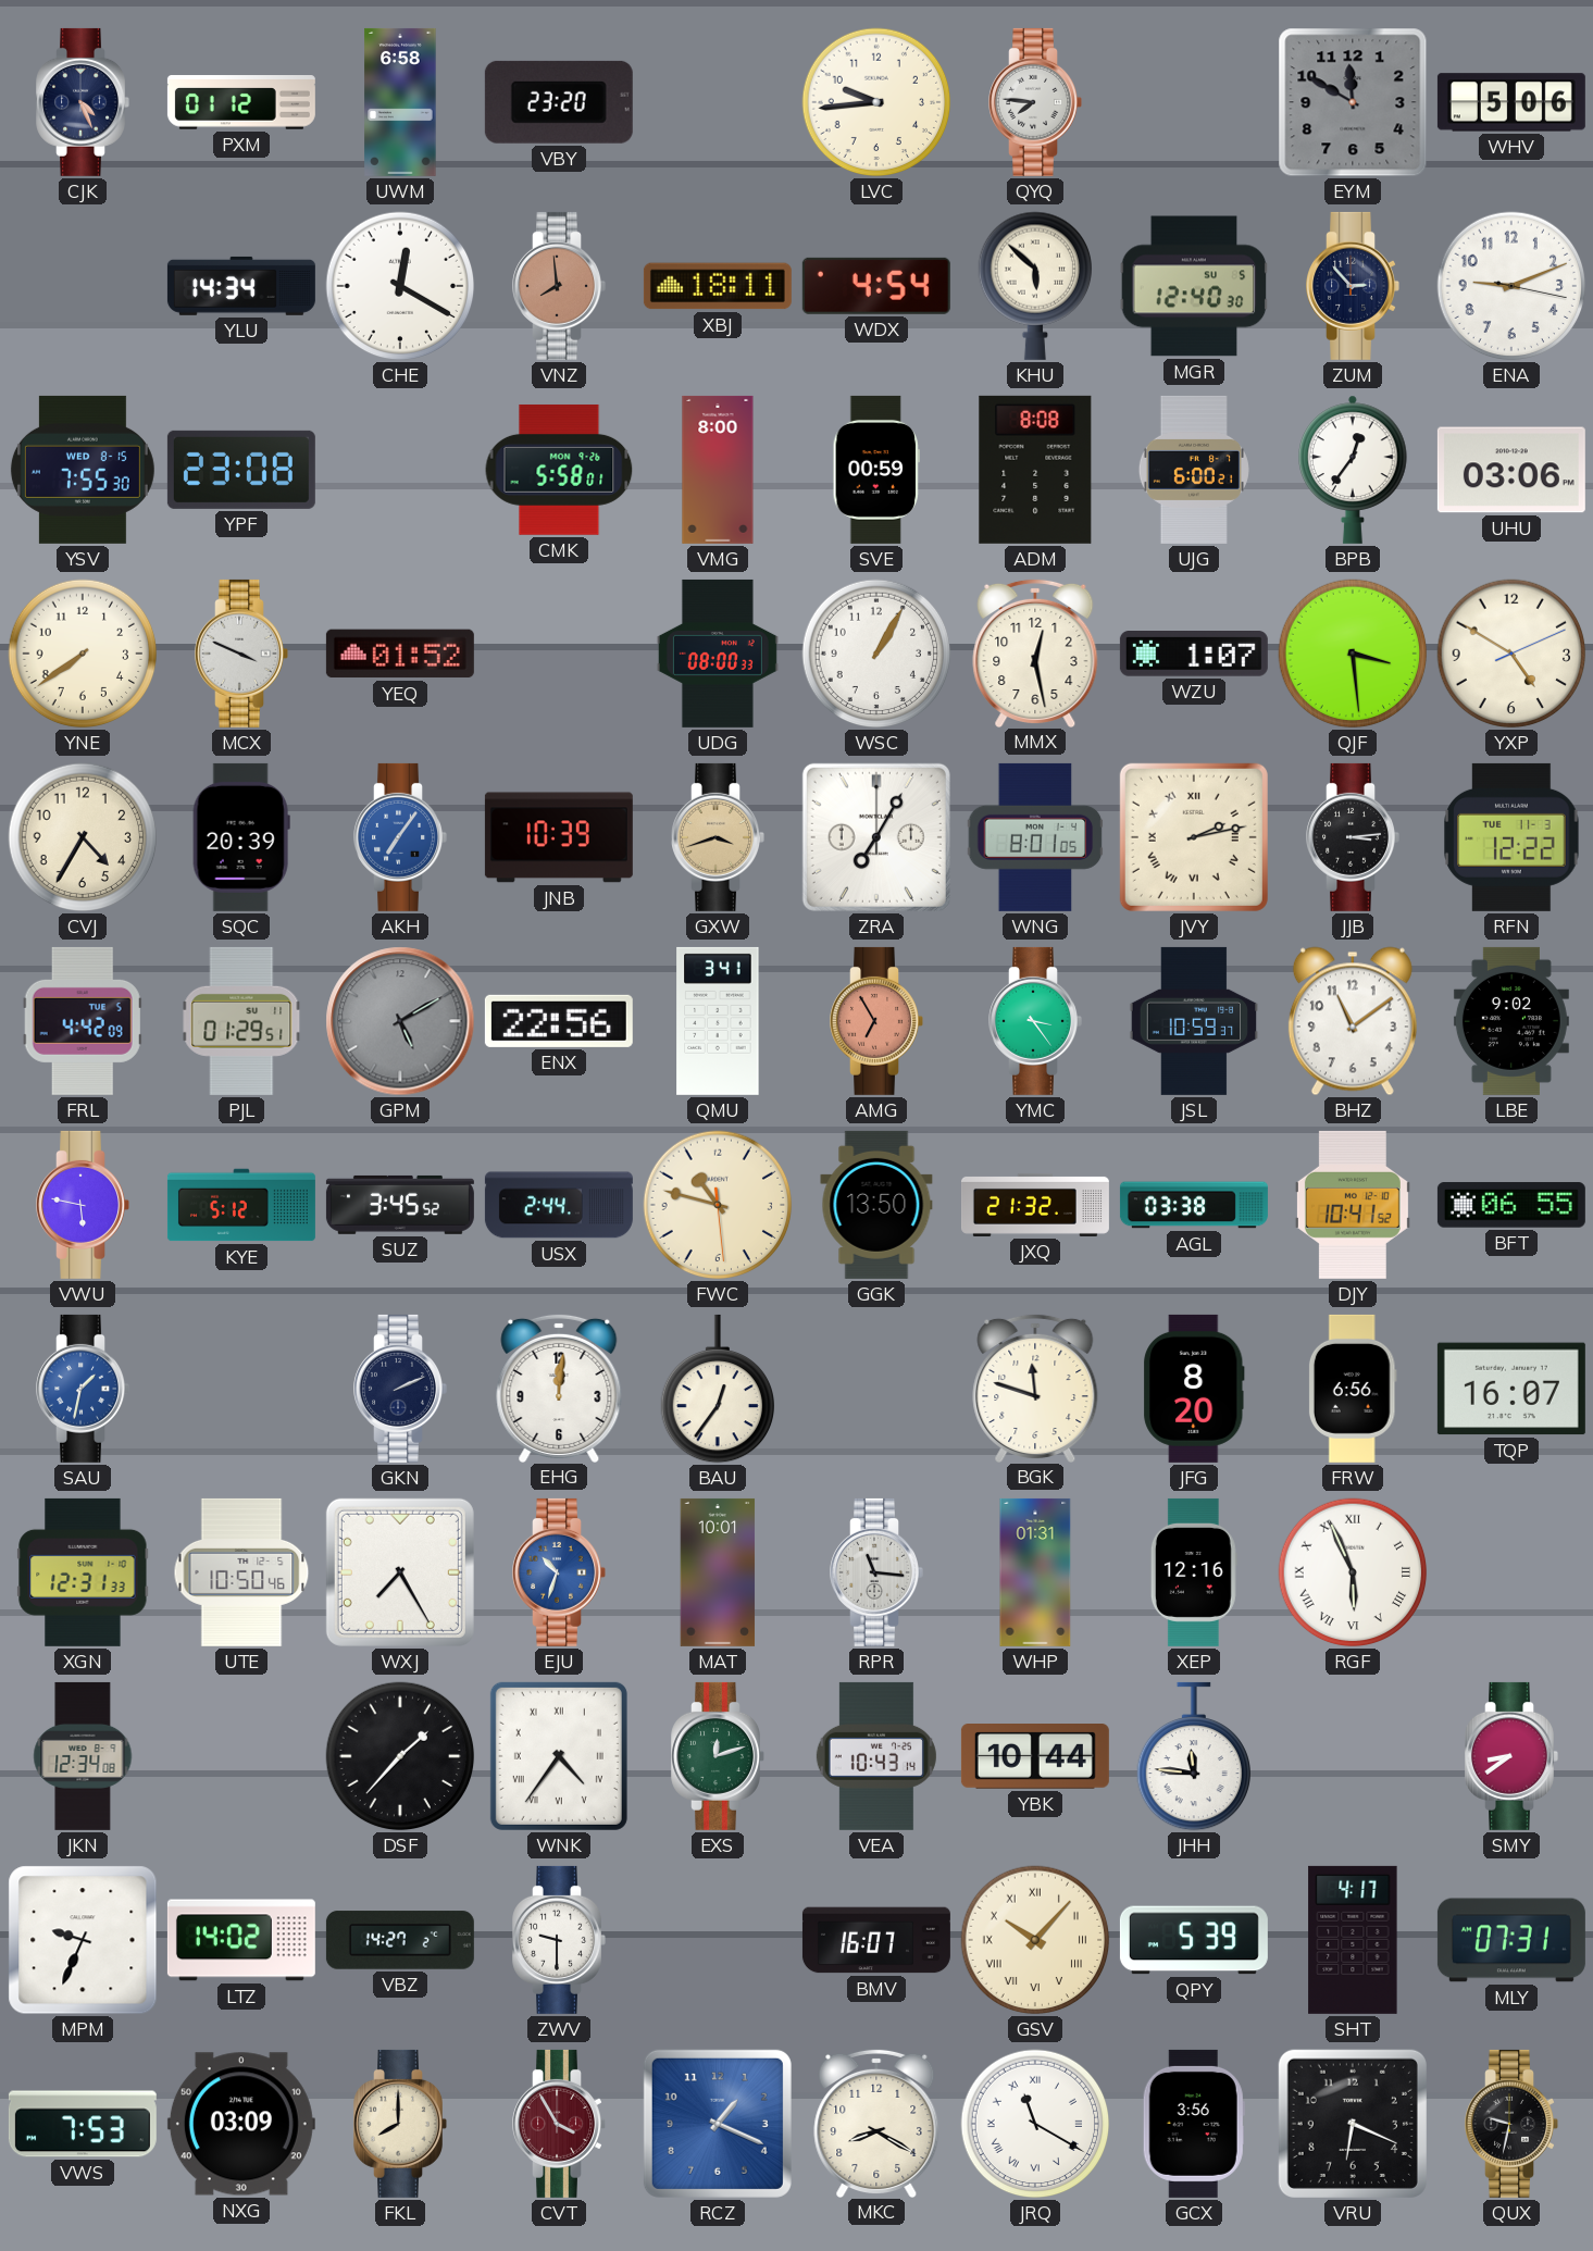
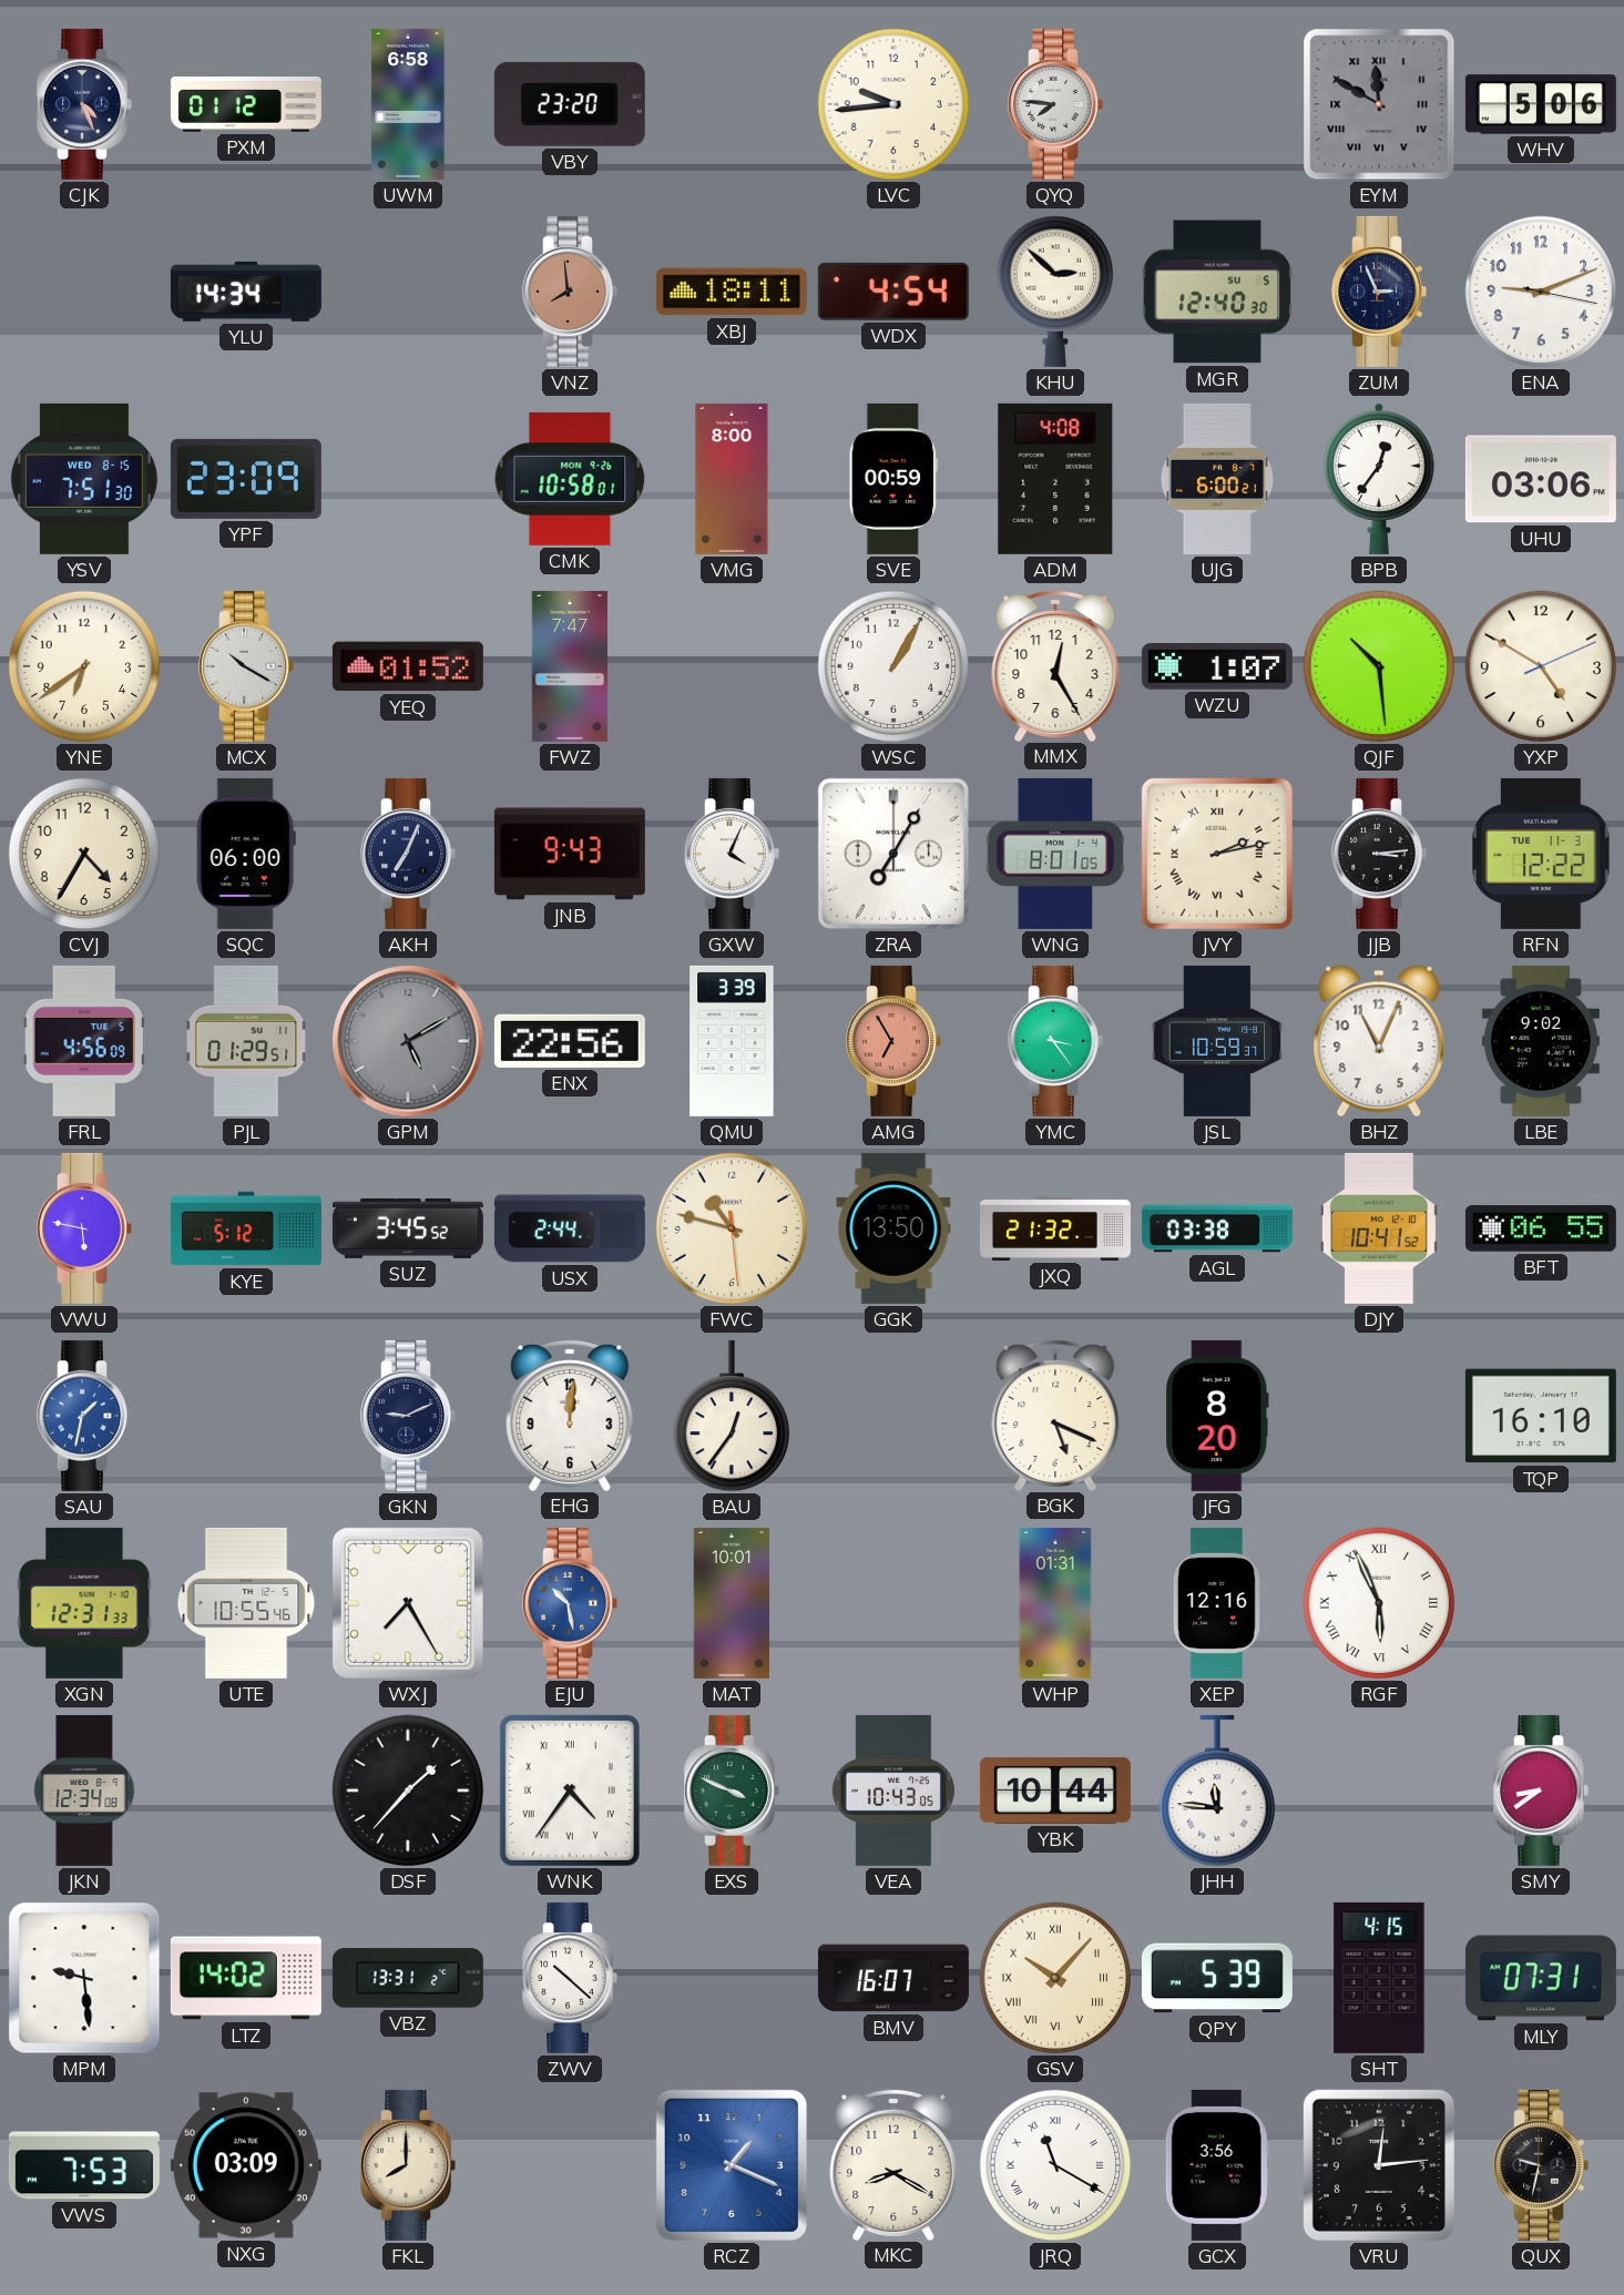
EYM numerals: Arabic -> Roman (1379, 104)
CHE: 12:20 -> none (400, 286)
KHU: 5:52 -> 2:52 (1054, 292)
ZUM: 2:53 -> 2:56 (1379, 292)
YSV: 7:55 -> 7:51 (84, 479)
YPF: 23:08 -> 23:09 (246, 479)
CMK: 5:58 -> 10:58 (570, 479)
ADM: 8:08 -> 4:08 (1055, 479)
YNE: 7:39 -> 6:39 (84, 666)
MCX: 3:49 -> 10:20 (246, 666)
FWZ: none -> 7:47 (570, 666)
UDG: 08:00 -> none (718, 654)
MMX: 12:28 -> 12:25 (1055, 665)
QJF: 3:29 -> 10:29 (1379, 666)
SQC: 20:39 -> 06:00 (246, 854)
AKH: 7:06 -> 7:04 (408, 854)
AKH dial: blue -> navy (408, 854)
JNB: 10:39 -> 9:43 (570, 854)
GXW: 3:42 -> 4:04 (732, 854)
GXW dial: champagne -> white (732, 854)
FRL: 4:42 -> 4:56 (84, 1041)
QMU: 3:41 -> 3:39 (732, 1041)
BHZ: 11:09 -> 11:04 (1379, 1041)
GKN: 2:11 -> 9:11 (408, 1416)
BGK: 11:48 -> 5:19 (1055, 1415)
FRW: 6:56 -> none (1353, 1389)
TQP: 16:07 -> 16:10 (1541, 1416)
UTE: 10:50 -> 10:55 (246, 1603)
EJU: 10:33 -> 10:28 (570, 1603)
RPR: 11:16 -> none (876, 1572)
EXS: 12:12 -> 3:49 (732, 1791)
VEA: 10:43:14 -> 10:43:05 (893, 1791)
MPM: 9:34 -> 9:29 (84, 1978)
VBZ: 14:27 -> 13:31 (408, 1978)
ZWV: 9:30 -> 10:22 (570, 1978)
SHT: 4:17 -> 4:15 (1379, 1978)
CVT: 3:55 -> none (559, 2124)
VRU: 6:19 -> 12:14 (1379, 2165)
